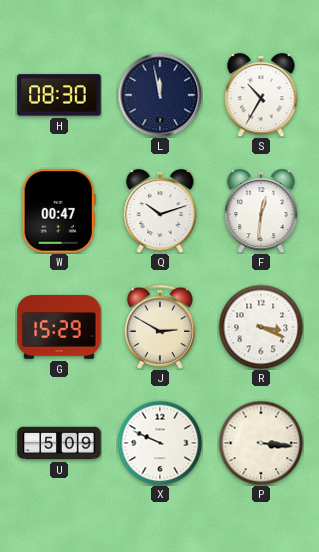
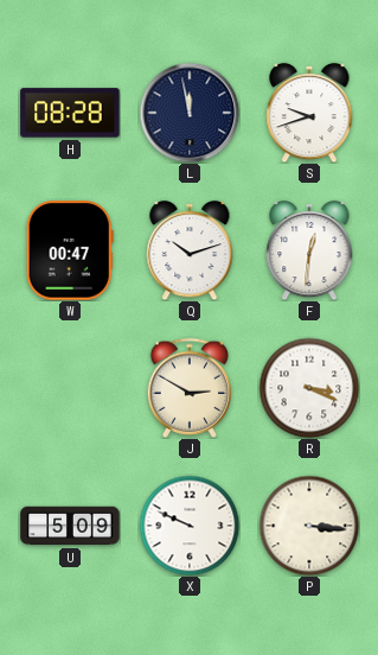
H: 08:30 -> 08:28 (70, 113)
S: 10:35 -> 9:42 (309, 113)
G: 15:29 -> none (59, 327)
